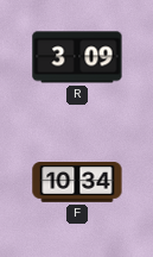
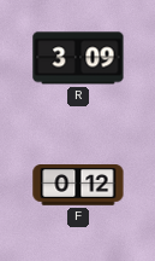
F: 10:34 -> 0:12 (78, 186)
